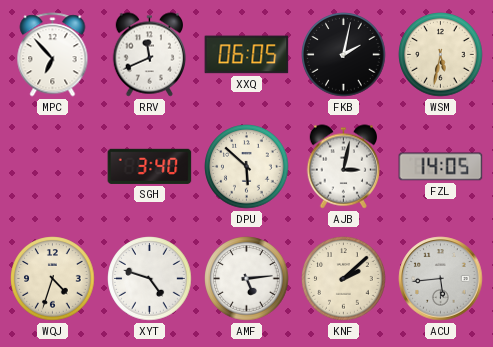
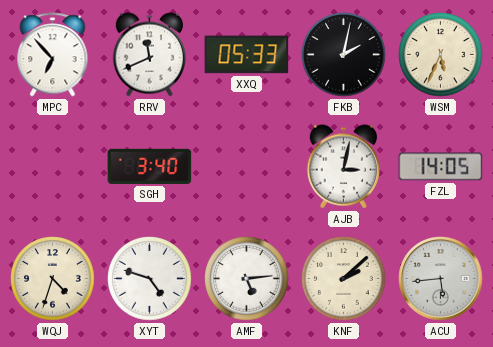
XXQ: 06:05 -> 05:33 (247, 55)
WSM: 5:32 -> 5:34 (441, 55)
DPU: 5:52 -> none (247, 167)
